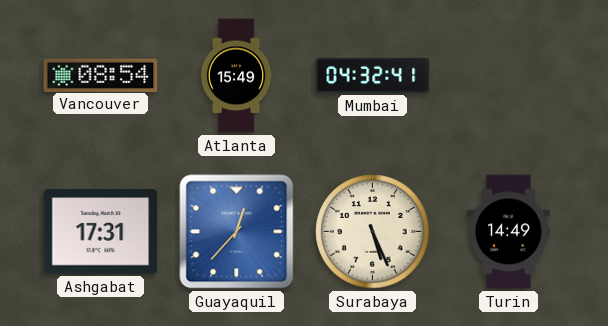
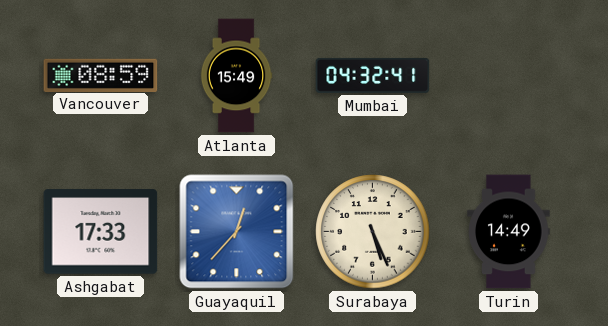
Vancouver: 08:54 -> 08:59 (101, 75)
Ashgabat: 17:31 -> 17:33 (101, 232)
